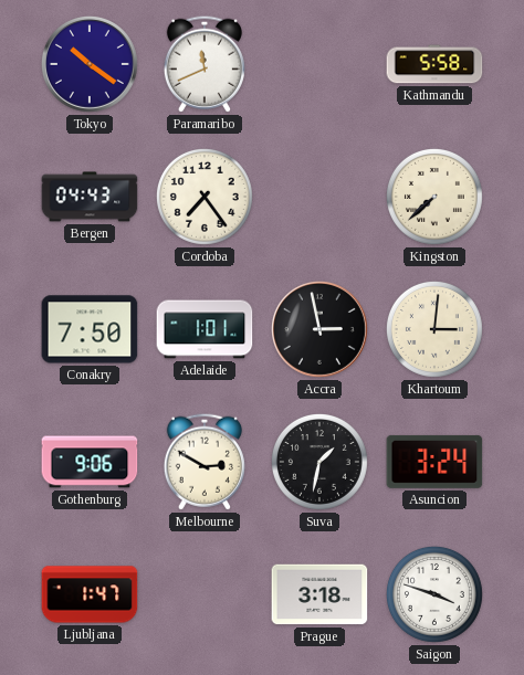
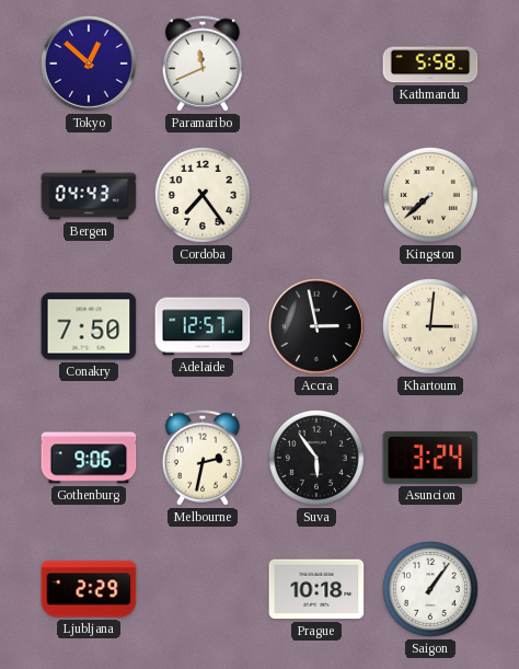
Tokyo: 10:21 -> 12:52 (89, 64)
Adelaide: 1:01 -> 12:57 (203, 326)
Melbourne: 2:50 -> 2:32 (203, 458)
Suva: 1:32 -> 5:54 (316, 458)
Ljubljana: 1:47 -> 2:29 (89, 589)
Prague: 3:18 -> 10:18 (316, 589)
Saigon: 3:48 -> 1:06 (430, 589)
